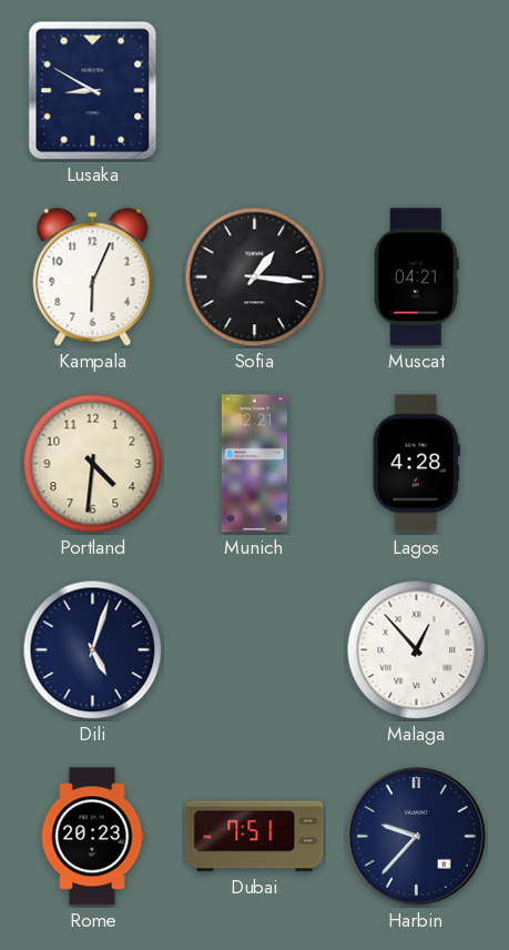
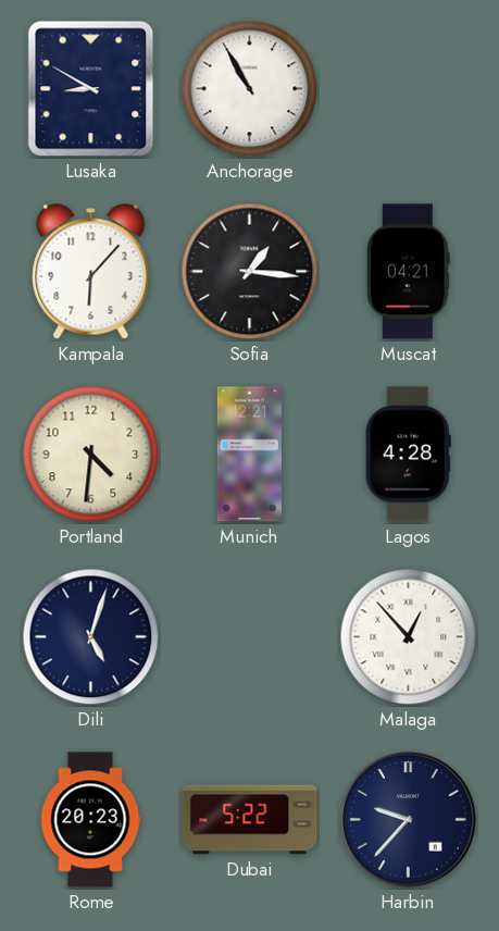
Anchorage: none -> 10:55 (250, 89)
Kampala: 6:04 -> 6:07 (91, 272)
Dubai: 7:51 -> 5:22 (250, 820)
